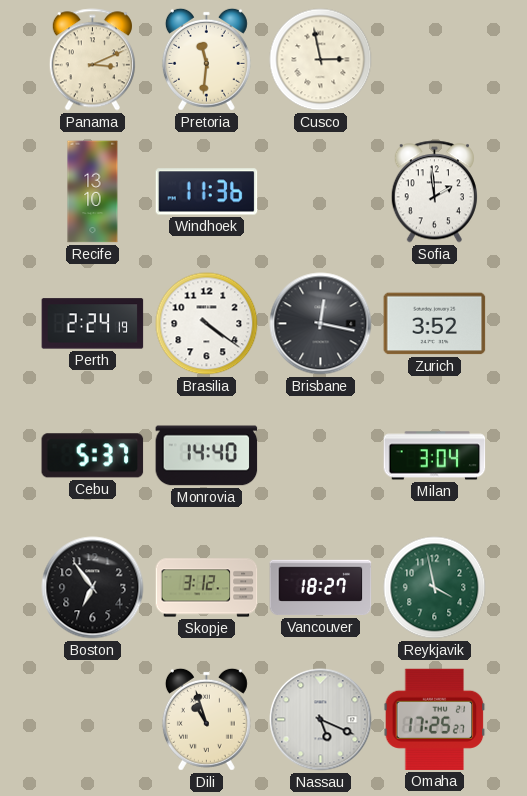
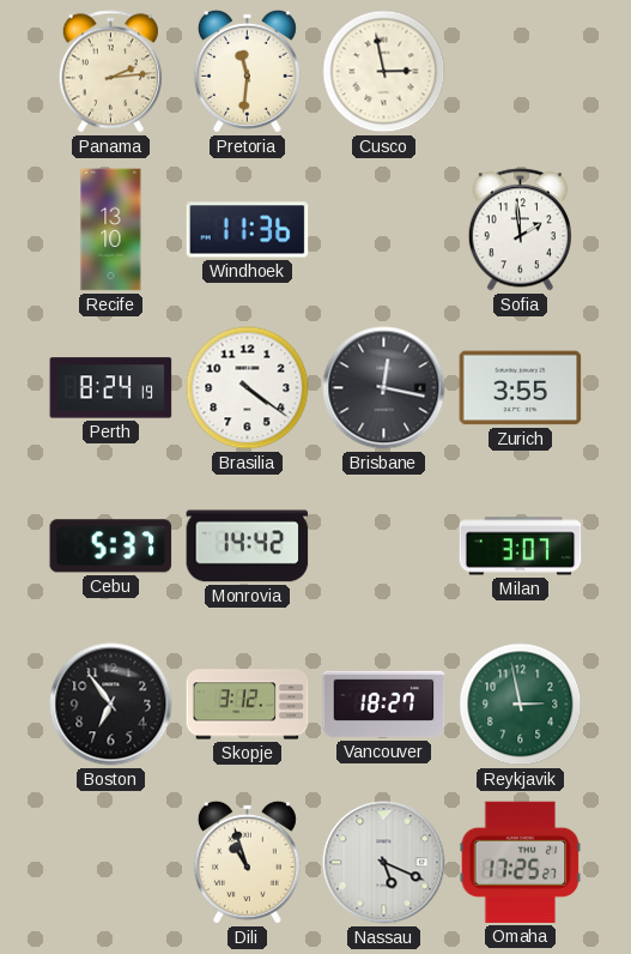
Panama: 3:11 -> 2:14 (110, 72)
Perth: 2:24 -> 8:24 (111, 388)
Zurich: 3:52 -> 3:55 (521, 388)
Monrovia: 14:40 -> 14:42 (248, 547)
Milan: 3:04 -> 3:07 (521, 547)
Reykjavik: 3:58 -> 2:58 (521, 705)
